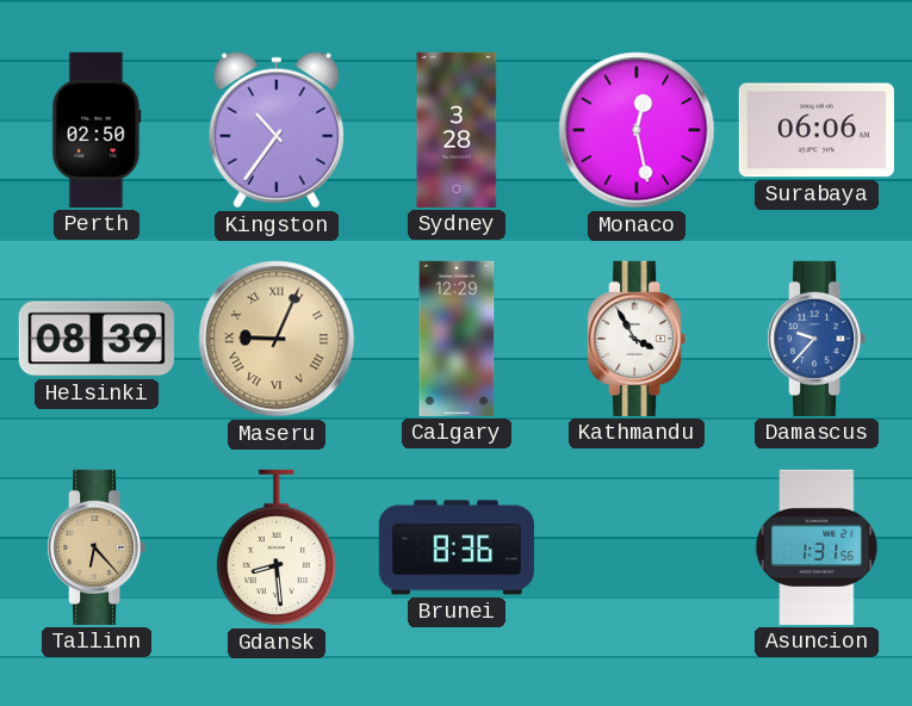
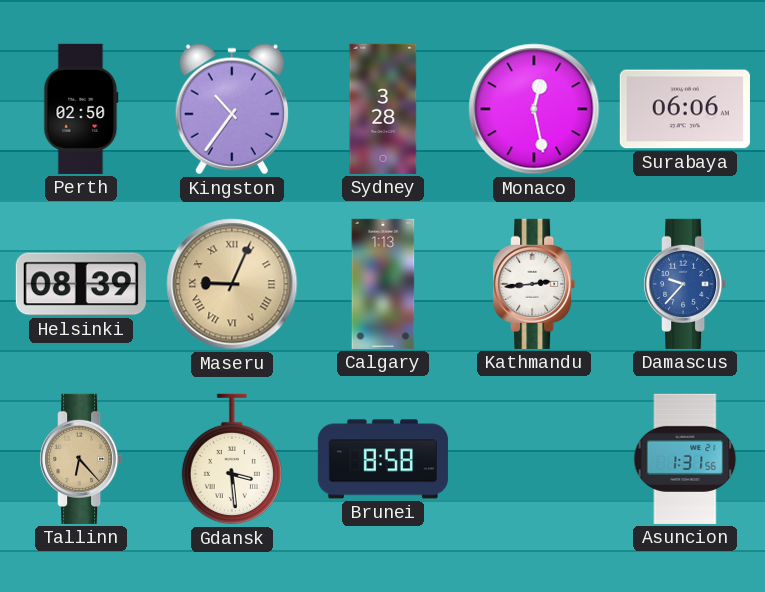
Calgary: 12:29 -> 1:13 (383, 284)
Kathmandu: 3:55 -> 2:44 (534, 284)
Gdansk: 8:29 -> 3:29 (232, 459)
Brunei: 8:36 -> 8:58 (383, 459)
